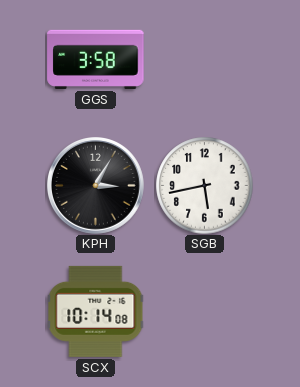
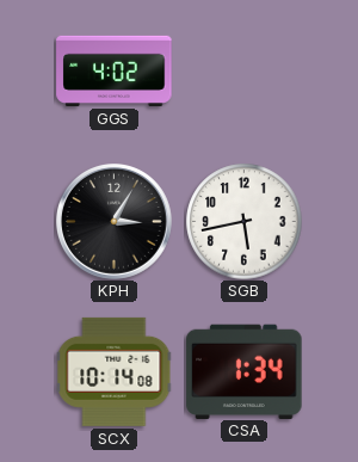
GGS: 3:58 -> 4:02 (115, 70)
CSA: none -> 1:34 (245, 371)
